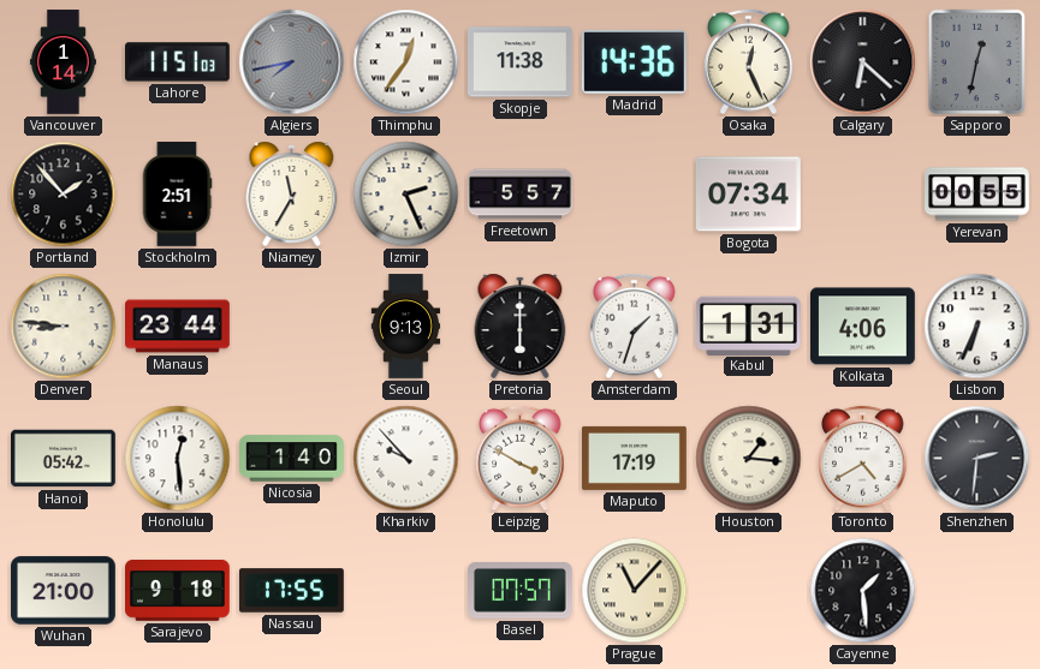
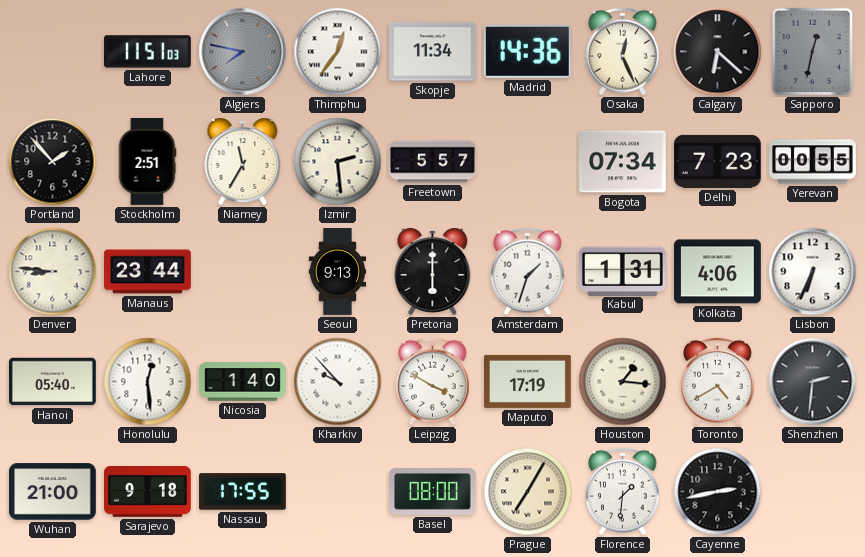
Vancouver: 1:14 -> none (63, 62)
Algiers: 7:43 -> 7:47 (243, 52)
Skopje: 11:38 -> 11:34 (433, 52)
Izmir: 2:26 -> 2:29 (338, 162)
Delhi: none -> 7:23 (717, 161)
Hanoi: 05:42 -> 05:40 (53, 382)
Basel: 07:57 -> 08:00 (433, 492)
Prague: 11:07 -> 7:05 (528, 492)
Florence: none -> 1:31 (623, 492)
Cayenne: 1:29 -> 2:43 (718, 492)
